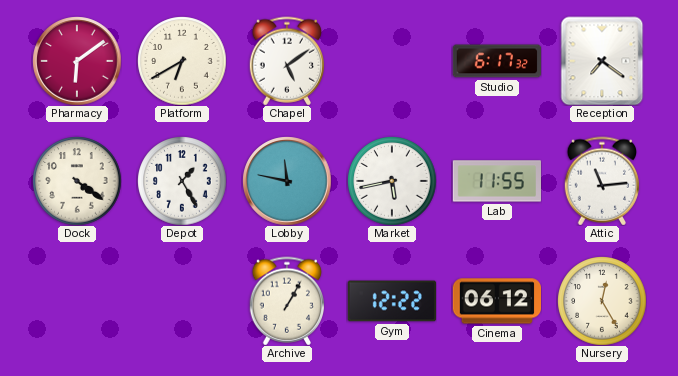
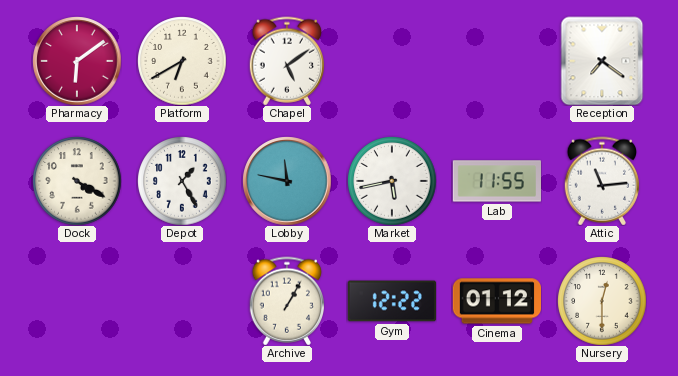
Studio: 6:17 -> none (496, 61)
Dock: 4:21 -> 4:20 (77, 181)
Cinema: 06:12 -> 01:12 (496, 301)
Nursery: 12:25 -> 12:30 (602, 301)
